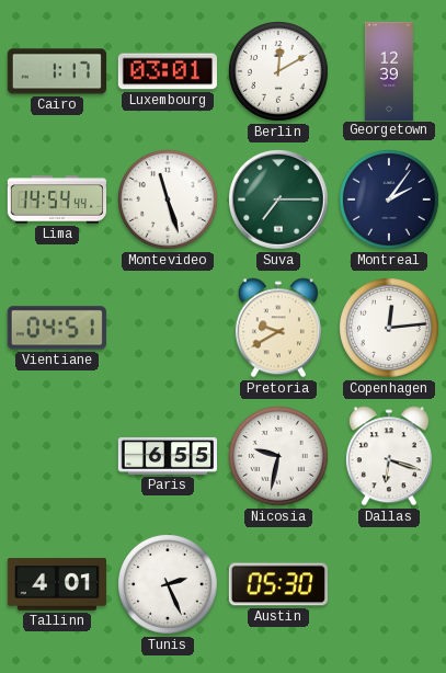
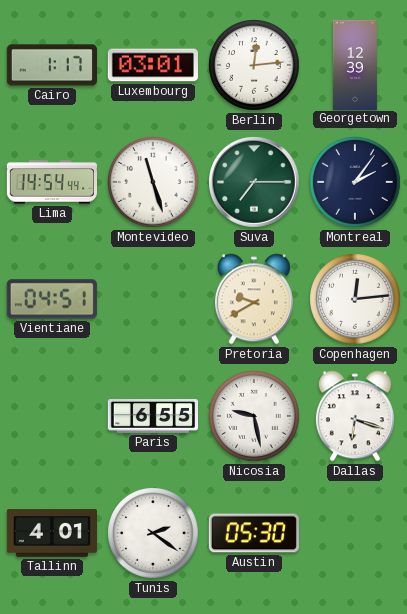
Berlin: 12:10 -> 12:14 (254, 65)
Nicosia: 9:32 -> 9:28 (254, 416)
Tunis: 2:26 -> 2:21 (153, 533)
